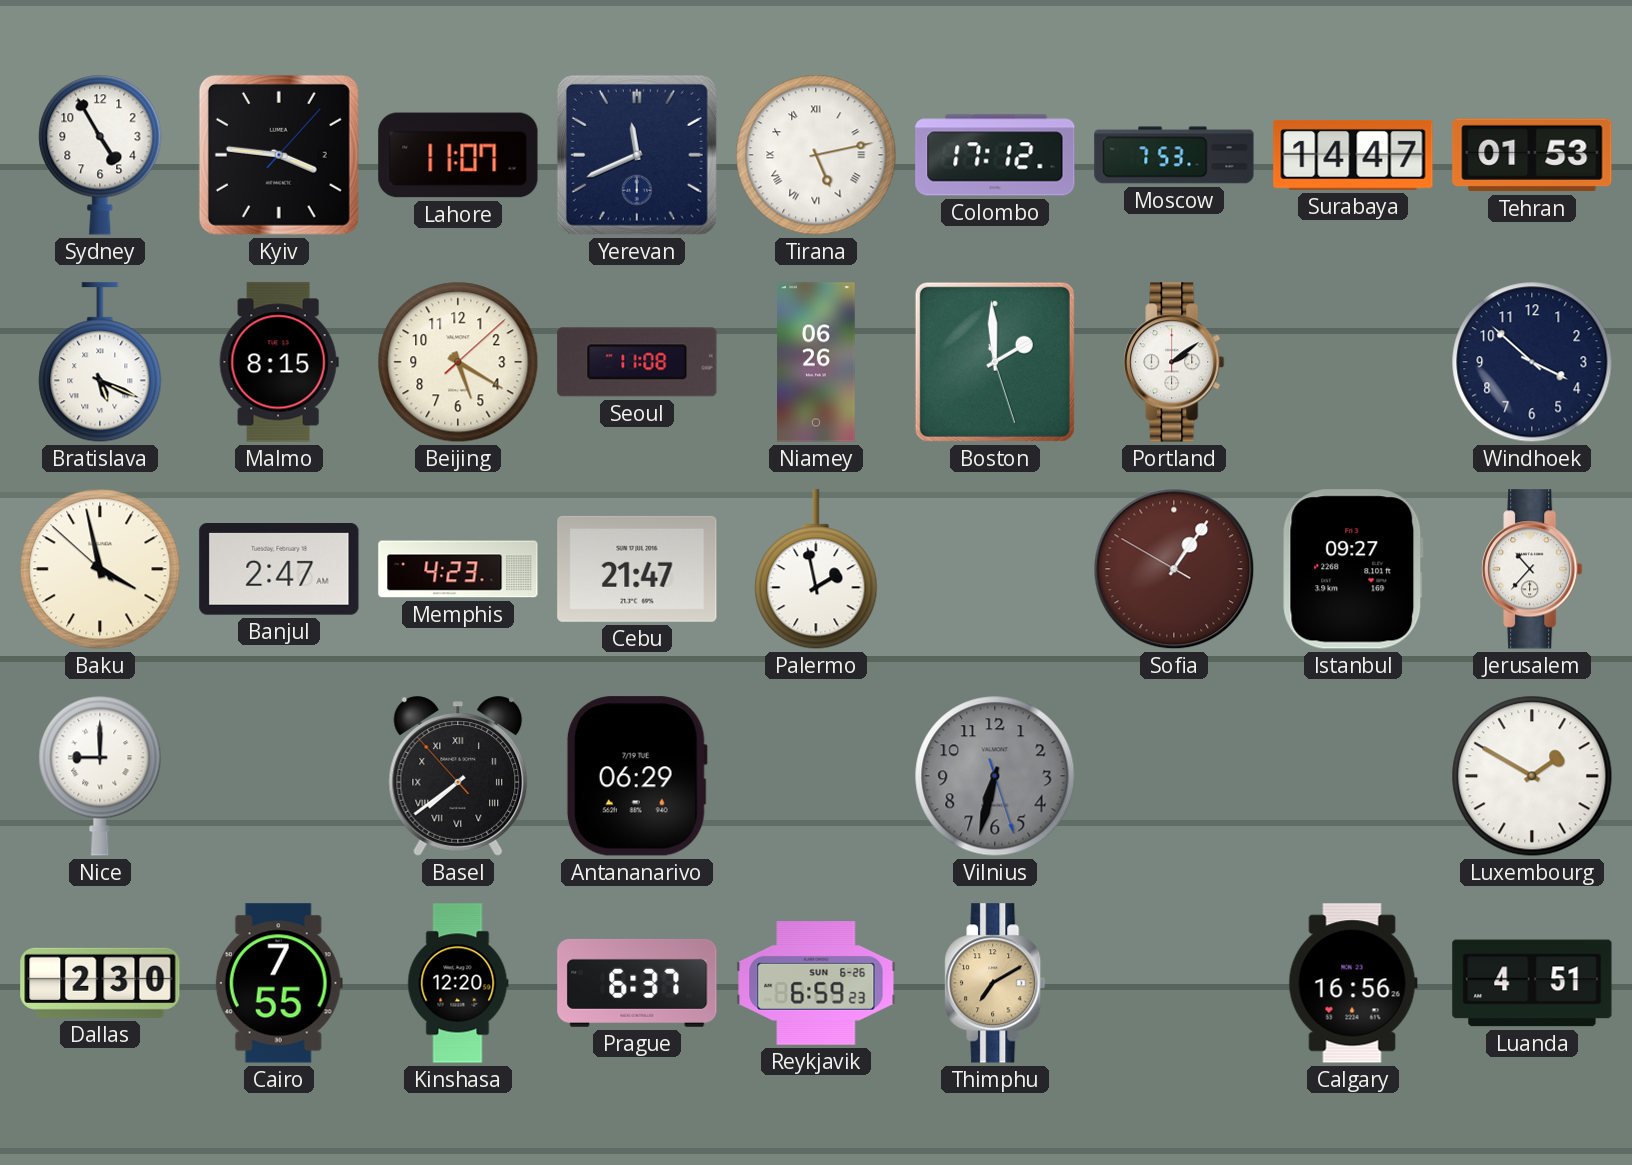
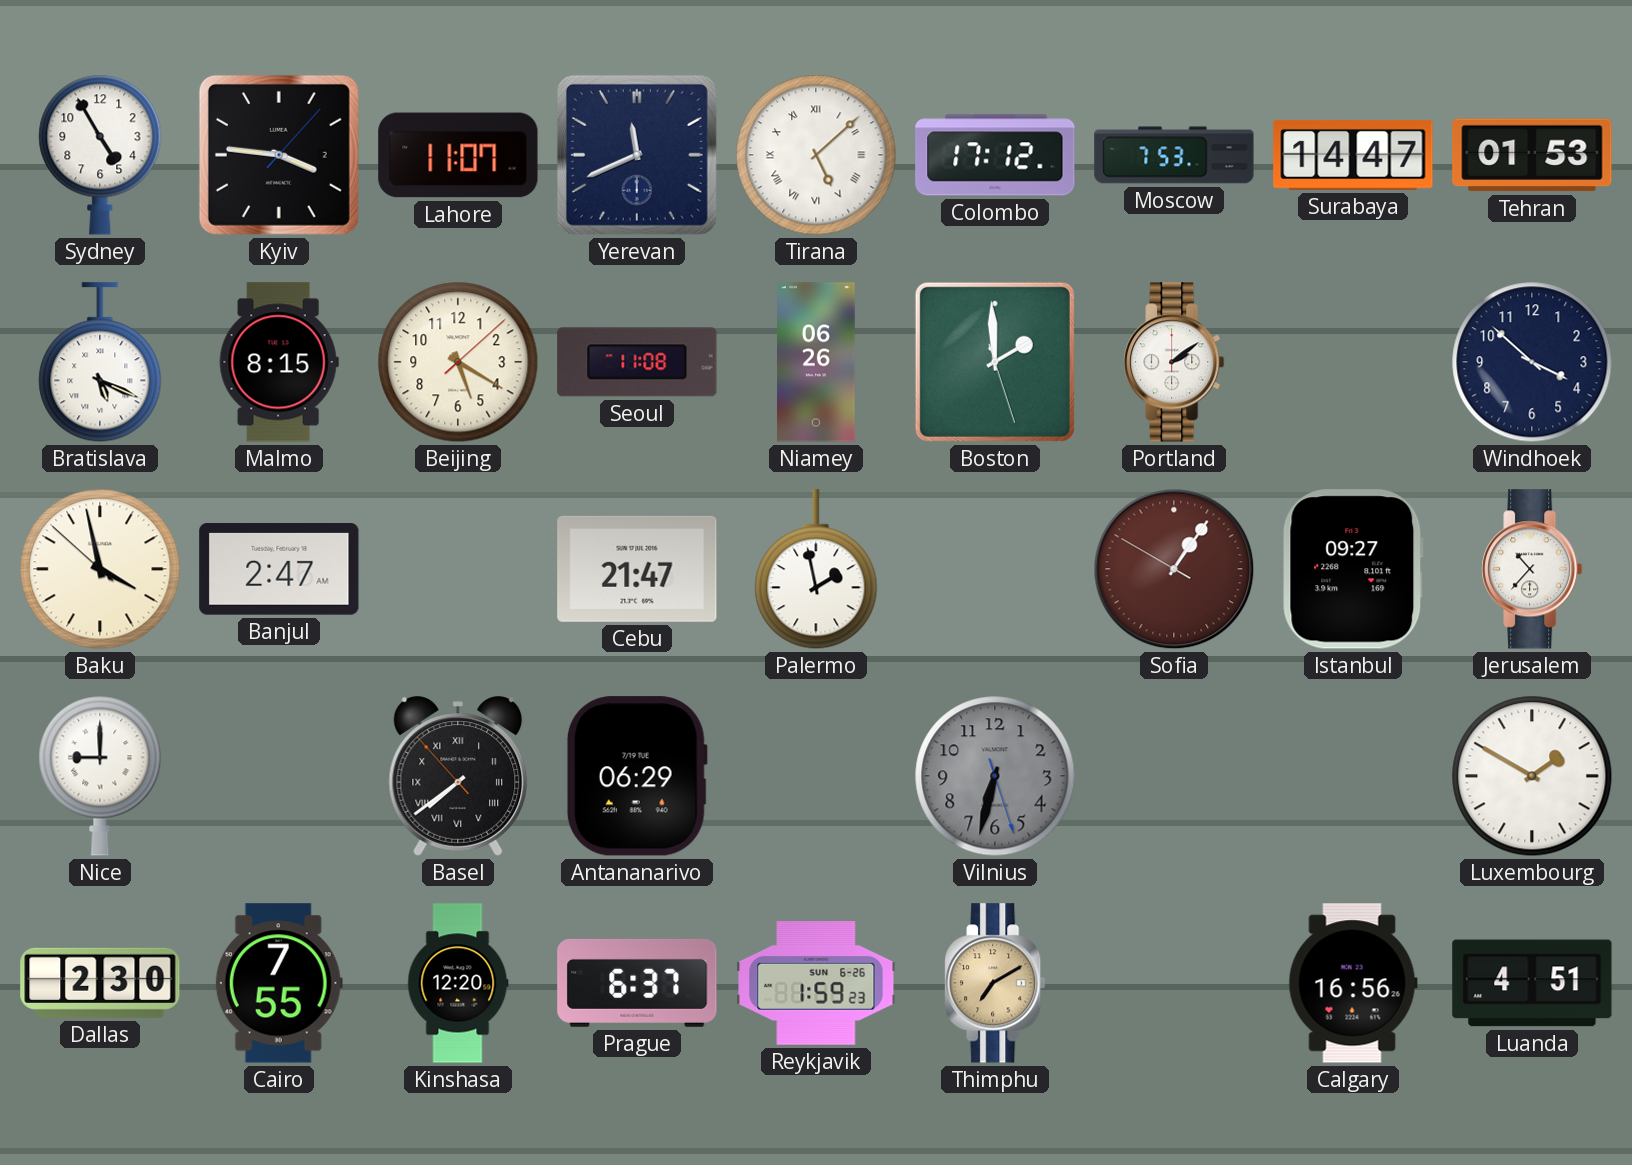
Tirana: 5:13 -> 5:08 (816, 155)
Memphis: 4:23 -> none (458, 569)
Reykjavik: 6:59 -> 1:59 (816, 984)
